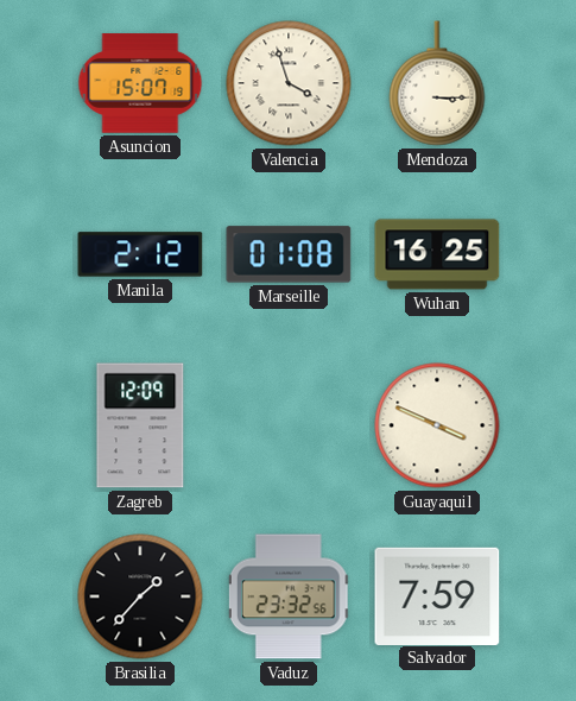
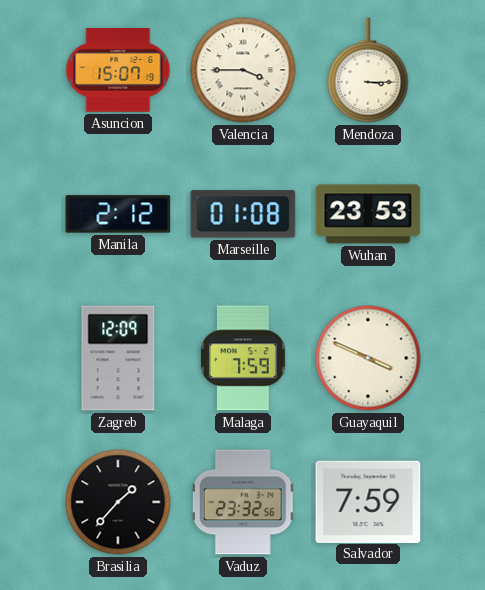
Valencia: 3:57 -> 3:45 (243, 70)
Wuhan: 16:25 -> 23:53 (368, 214)
Malaga: none -> 7:59 (243, 358)
